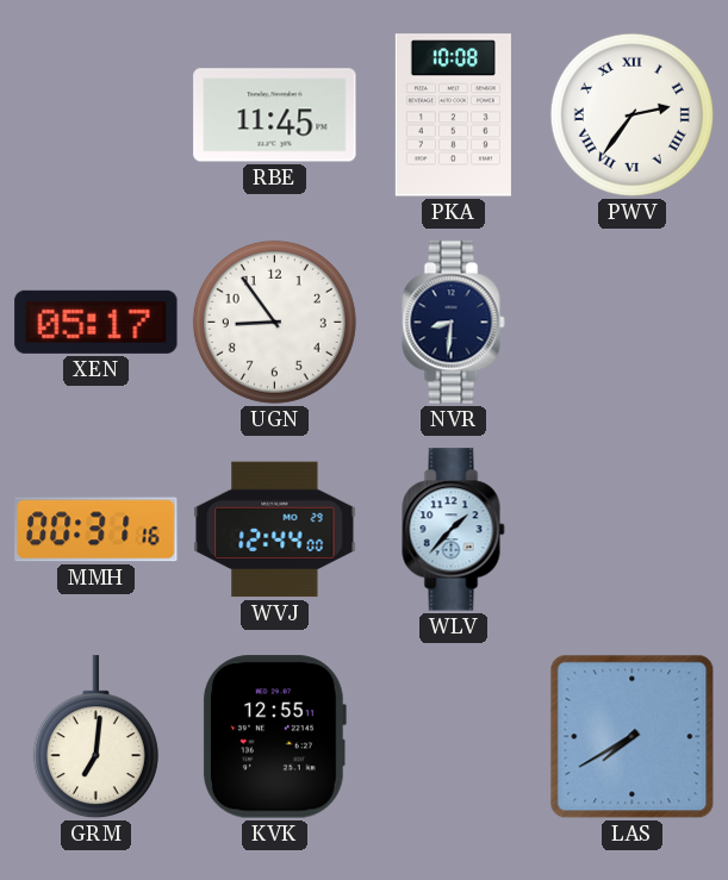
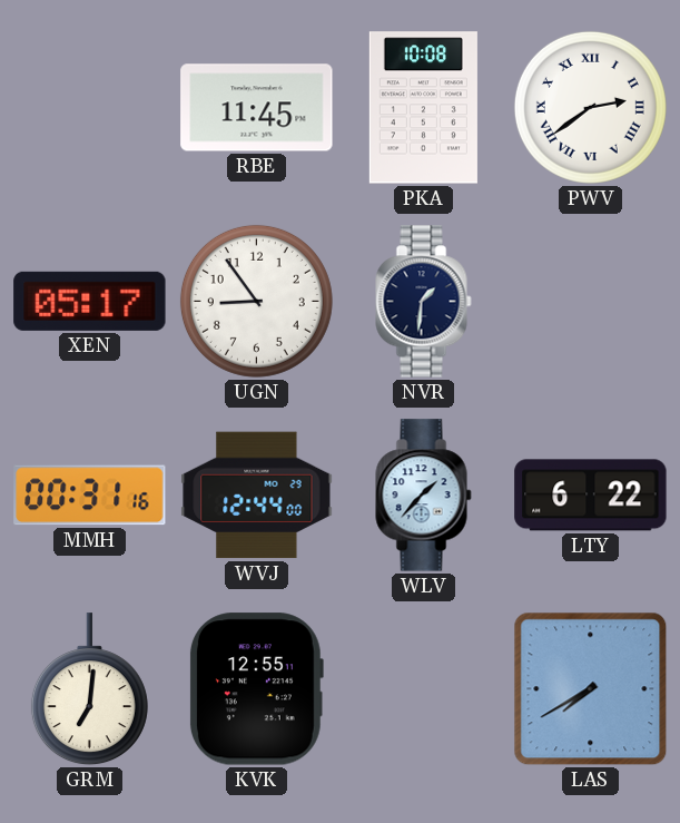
PWV: 2:36 -> 2:39 (590, 107)
NVR: 8:31 -> 1:31 (424, 302)
LTY: none -> 6:22 (591, 496)
